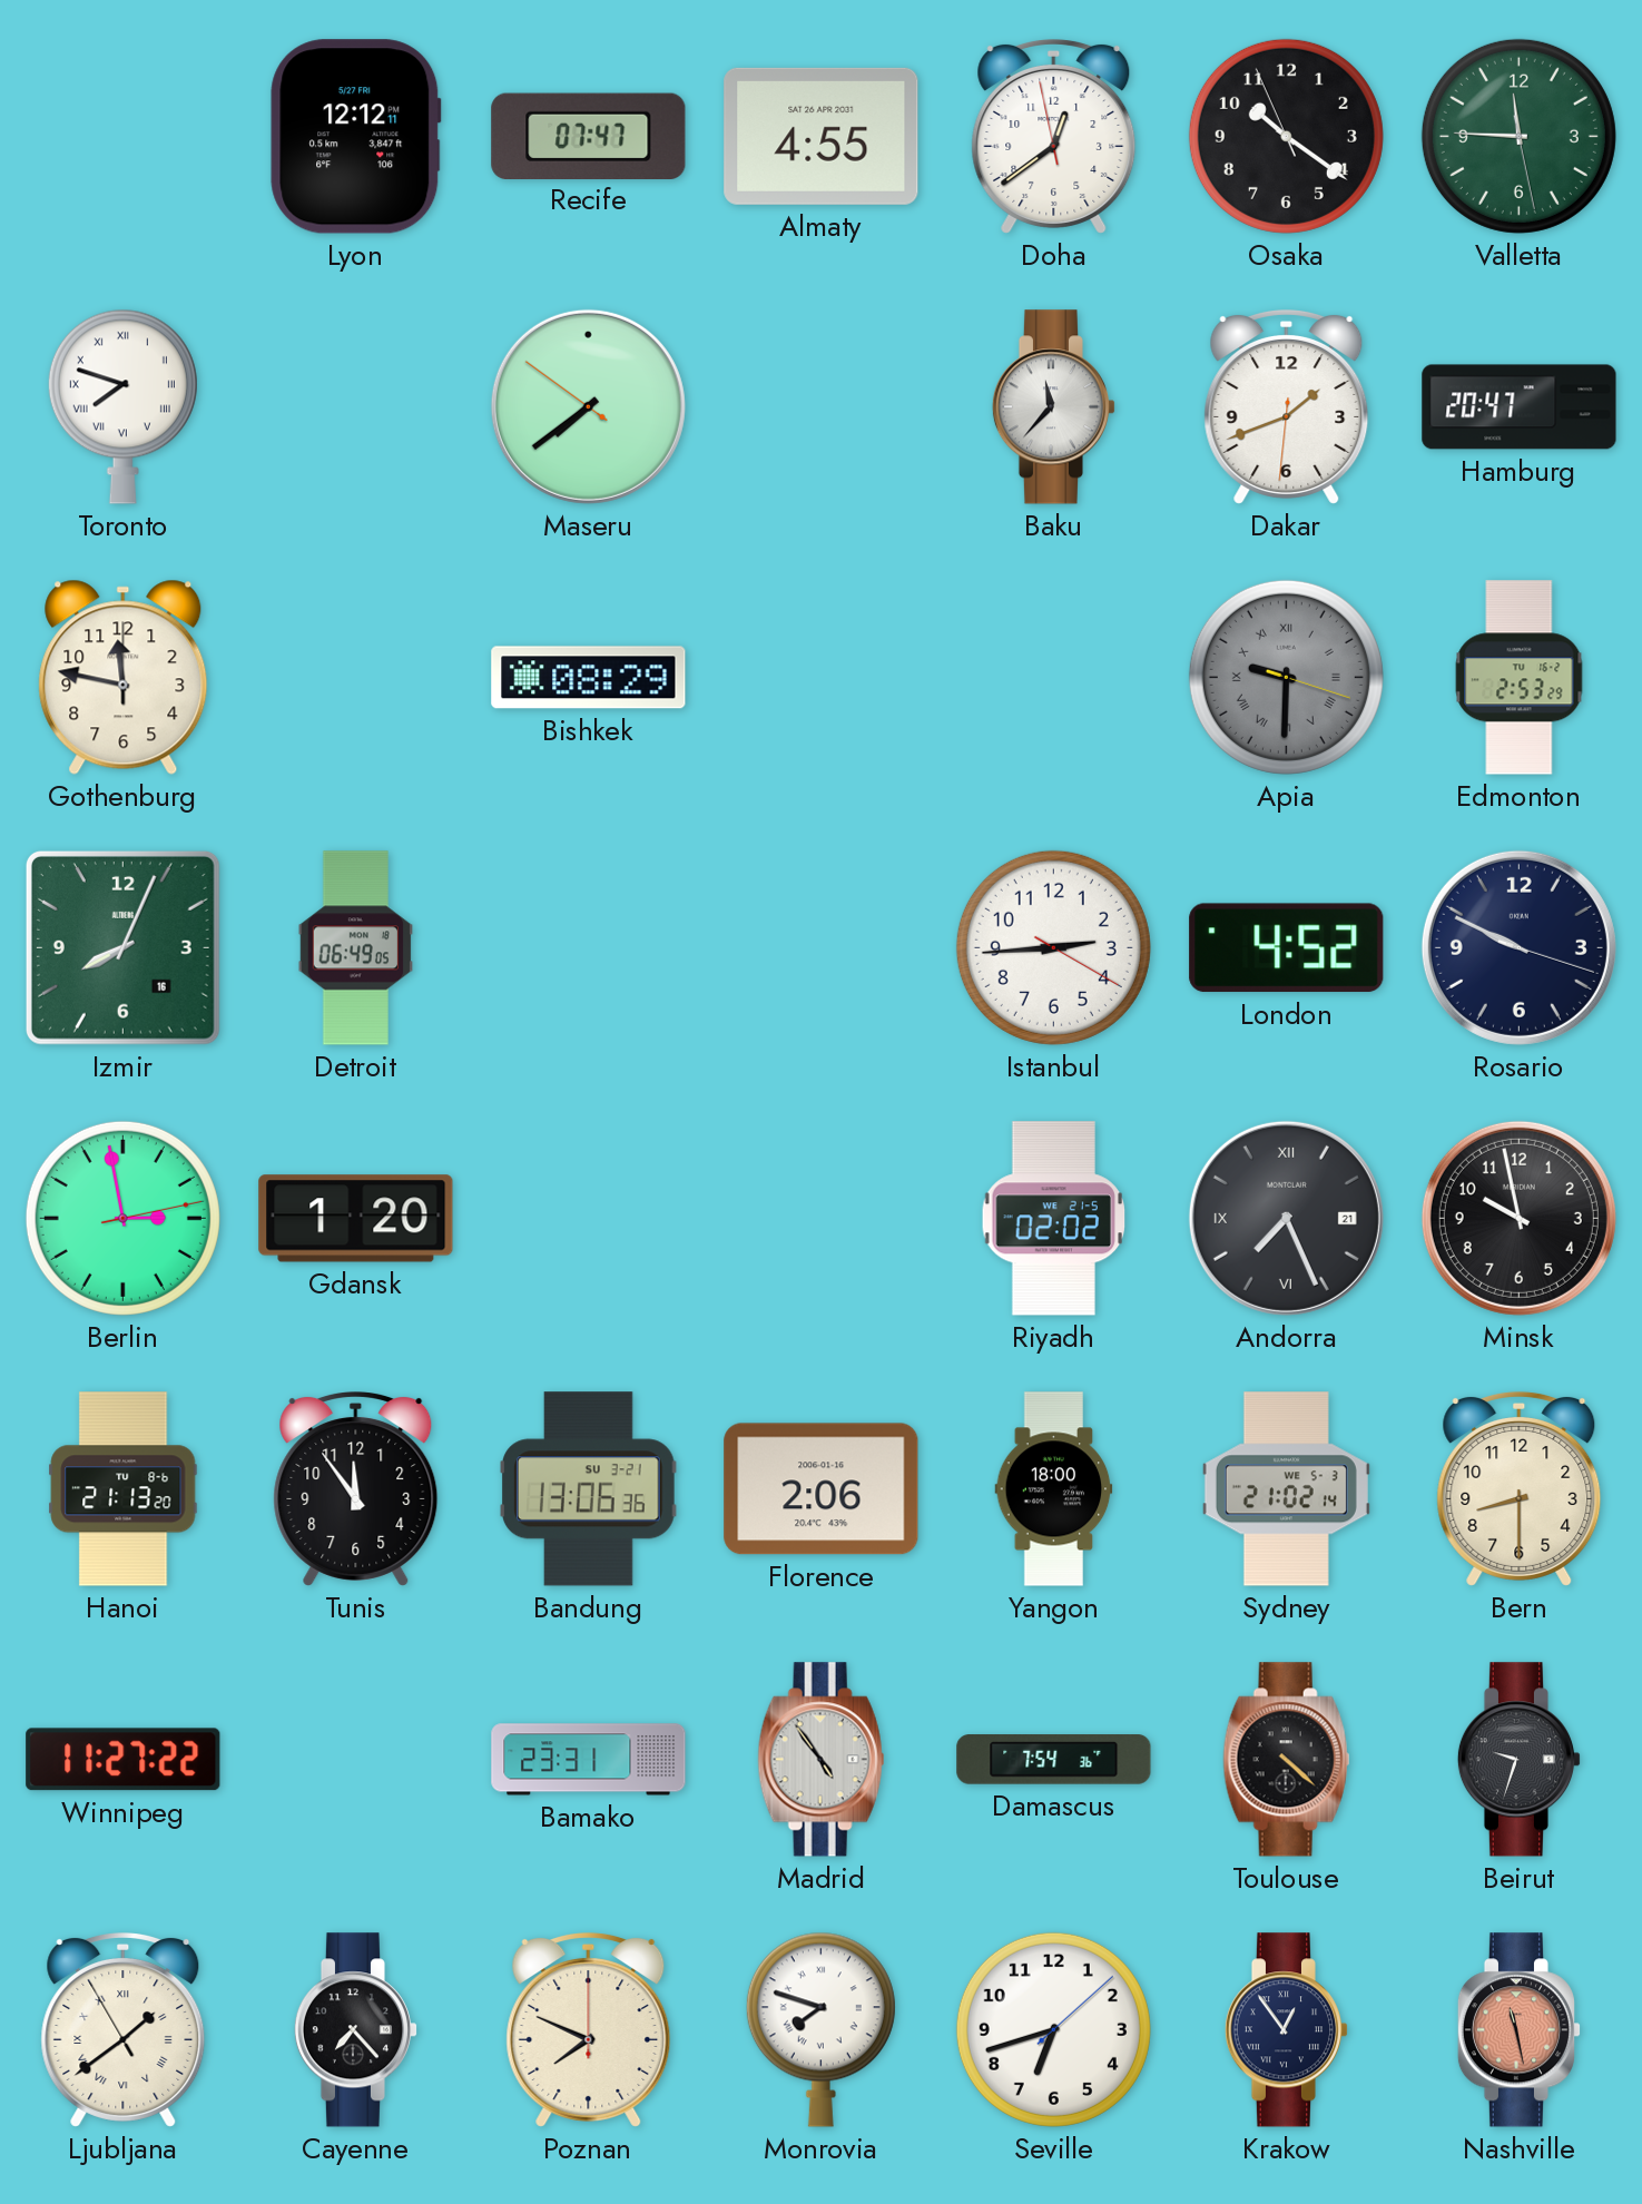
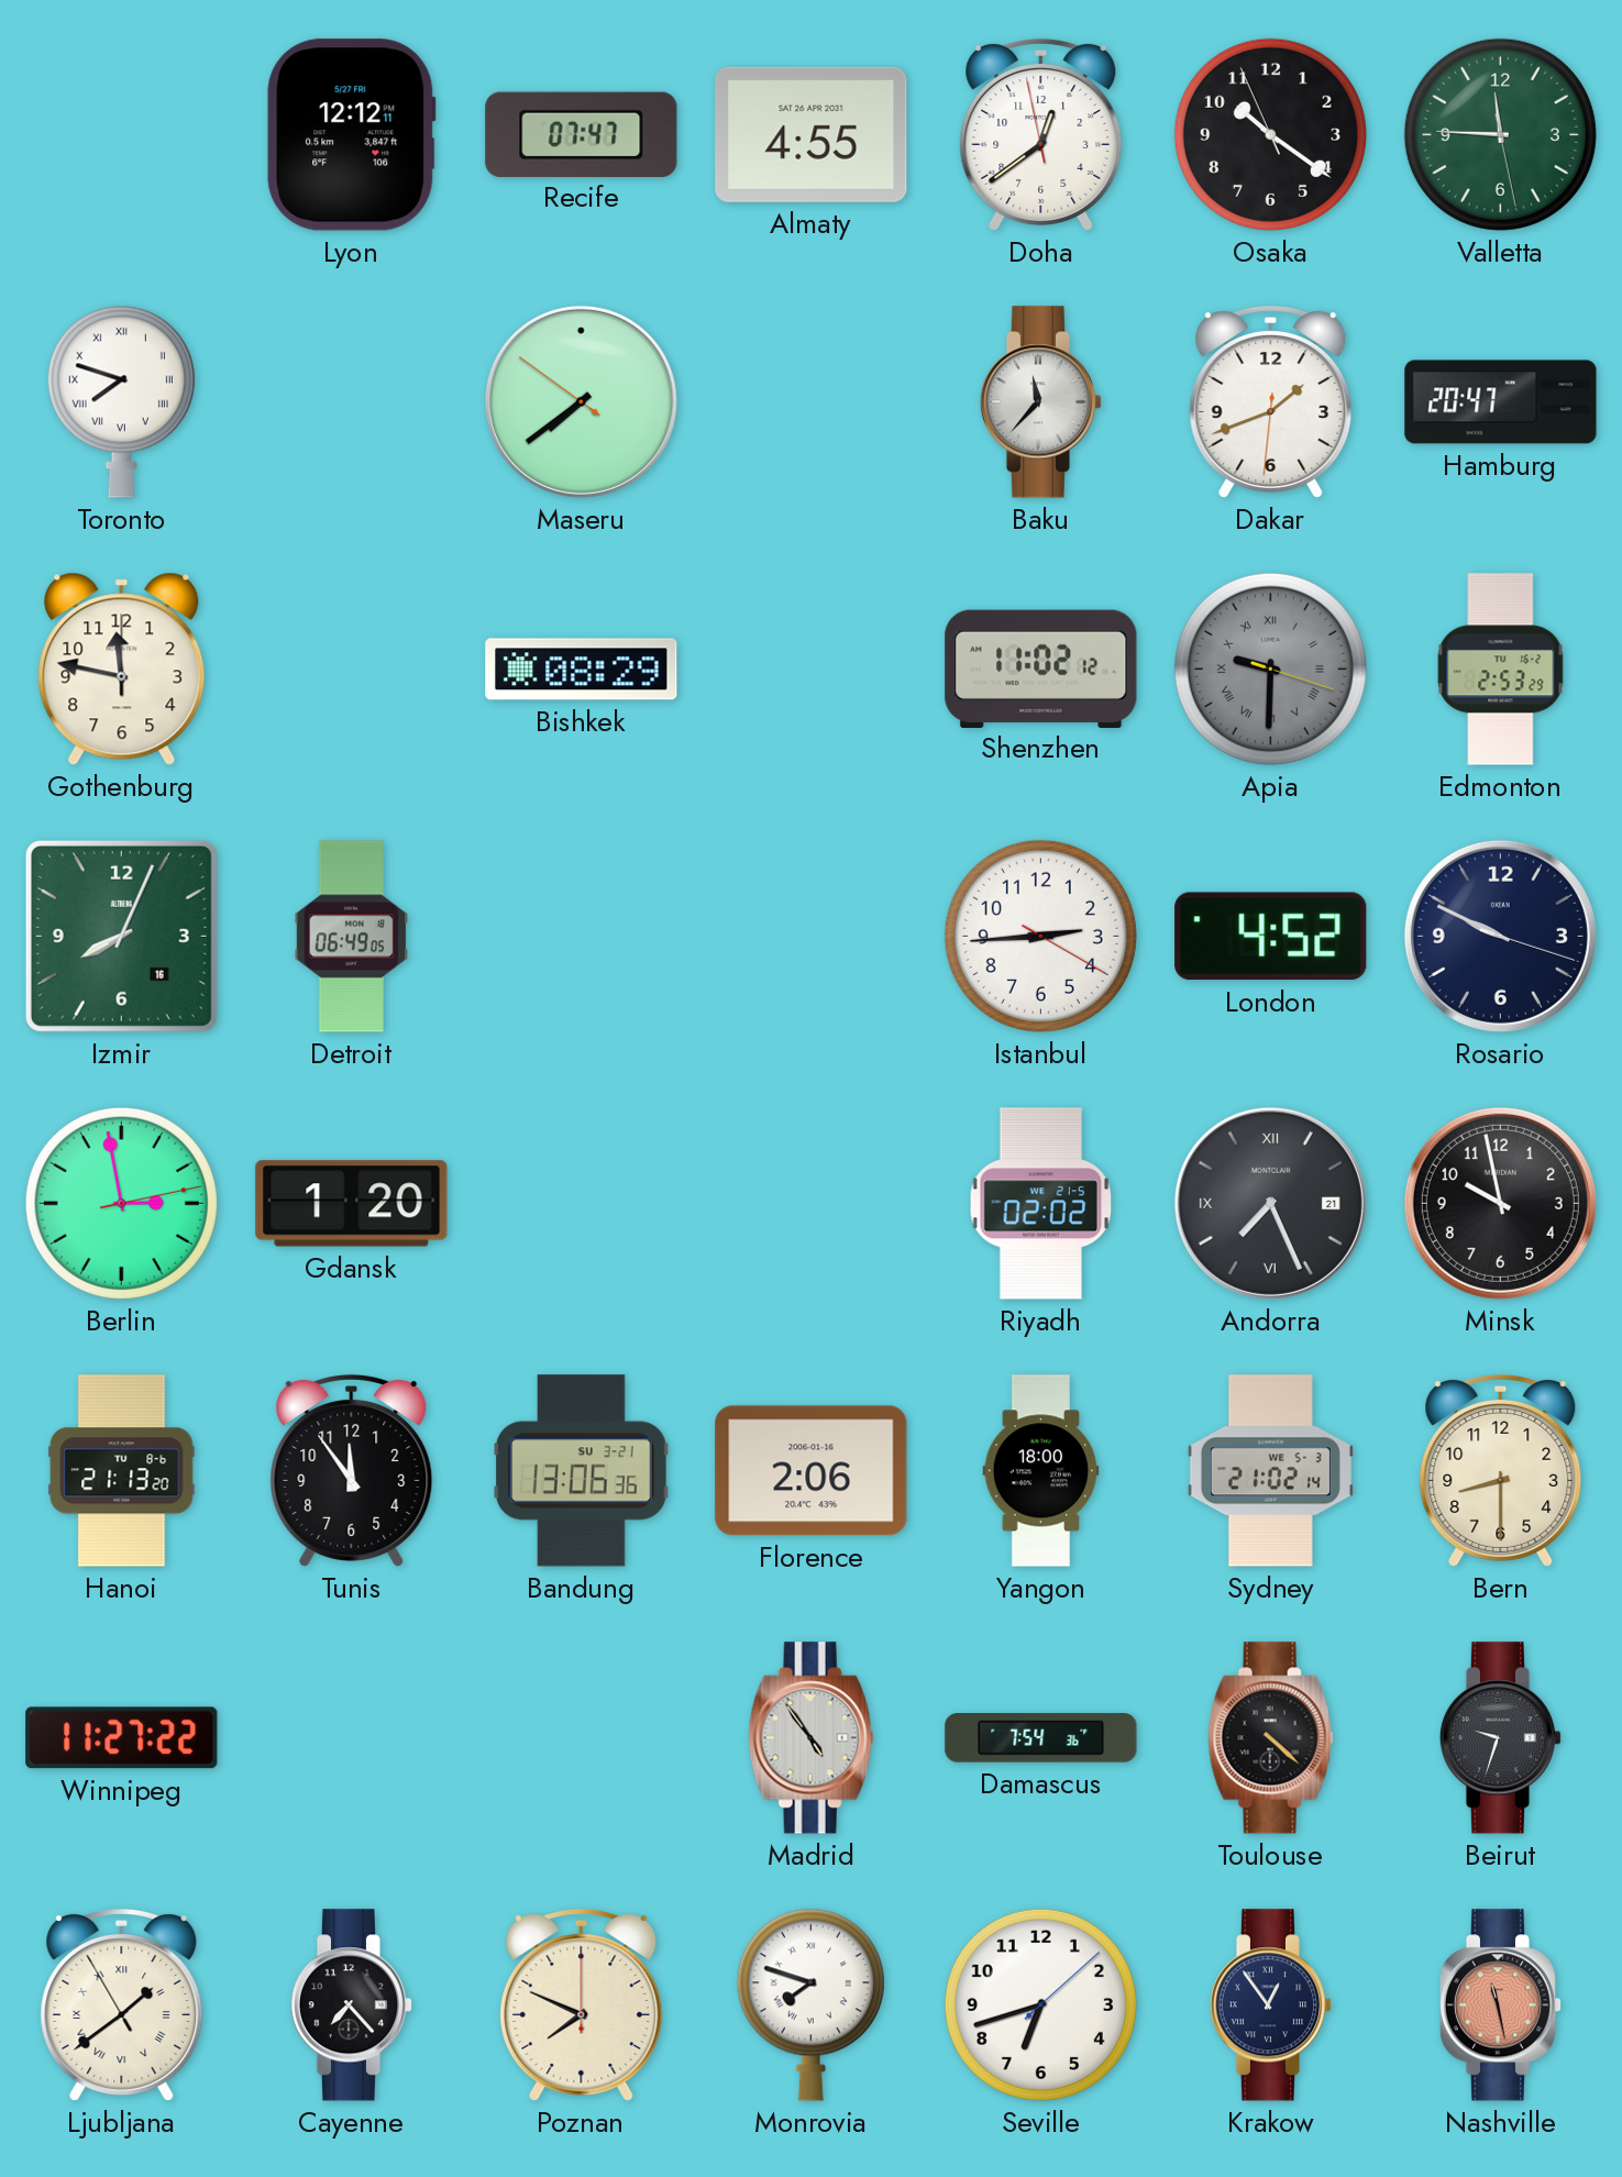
Shenzhen: none -> 11:02 (1041, 668)
Bamako: 23:31 -> none (589, 1760)
